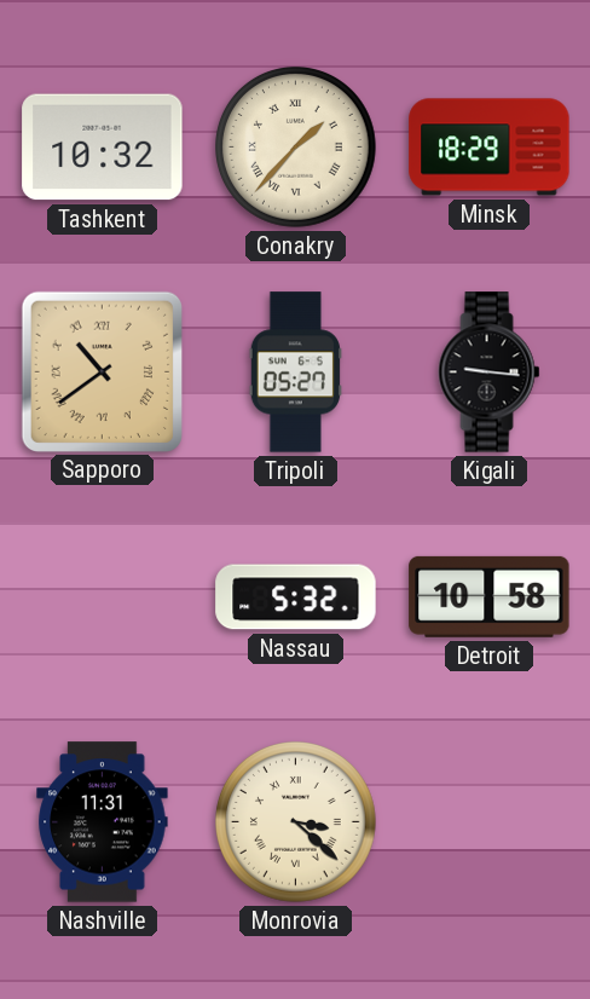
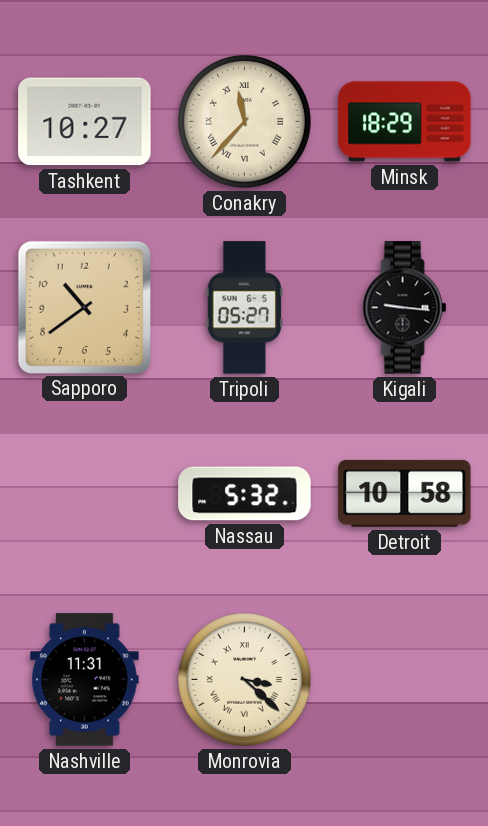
Tashkent: 10:32 -> 10:27 (85, 122)
Conakry: 1:37 -> 11:37 (245, 122)
Sapporo numerals: Roman -> Arabic (84, 307)
